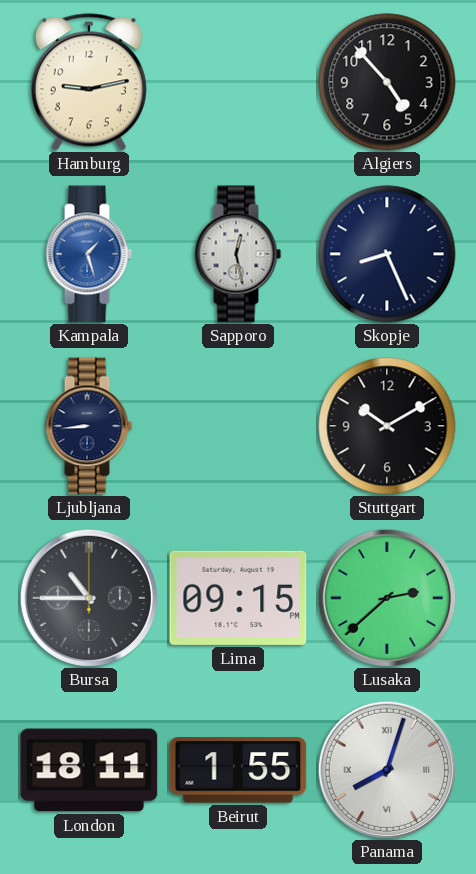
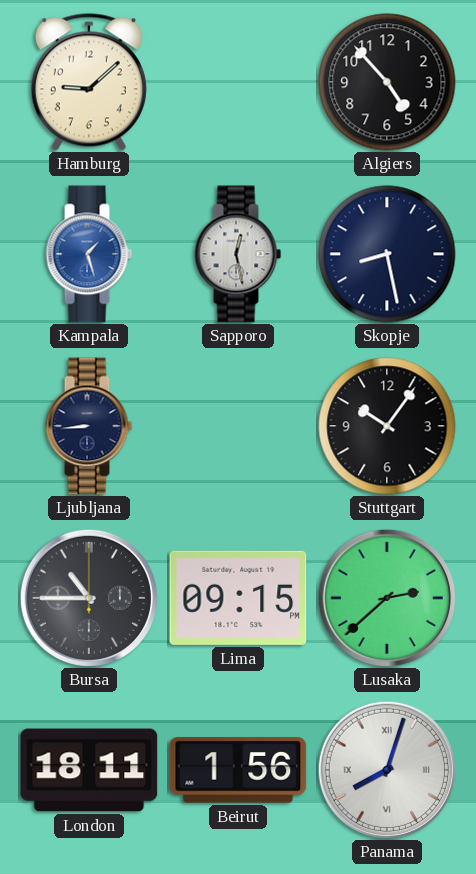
Hamburg: 9:13 -> 9:08 (89, 82)
Skopje: 8:26 -> 8:28 (387, 254)
Stuttgart: 10:10 -> 10:06 (387, 426)
Beirut: 1:55 -> 1:56 (238, 770)
